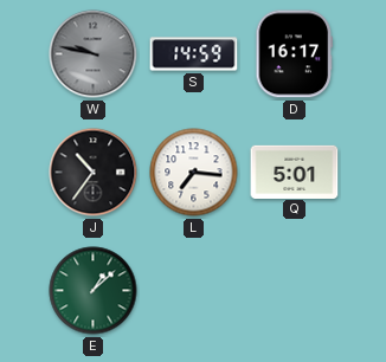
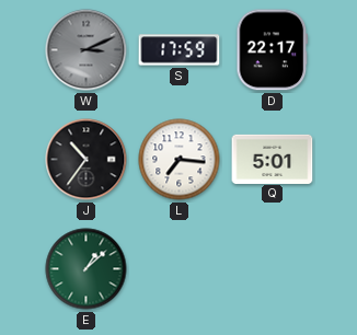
W: 9:47 -> 3:11 (87, 50)
S: 14:59 -> 17:59 (180, 50)
D: 16:17 -> 22:17 (273, 50)
